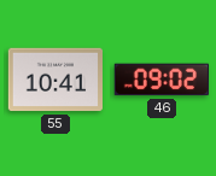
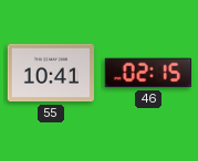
46: 09:02 -> 02:15 (148, 73)
